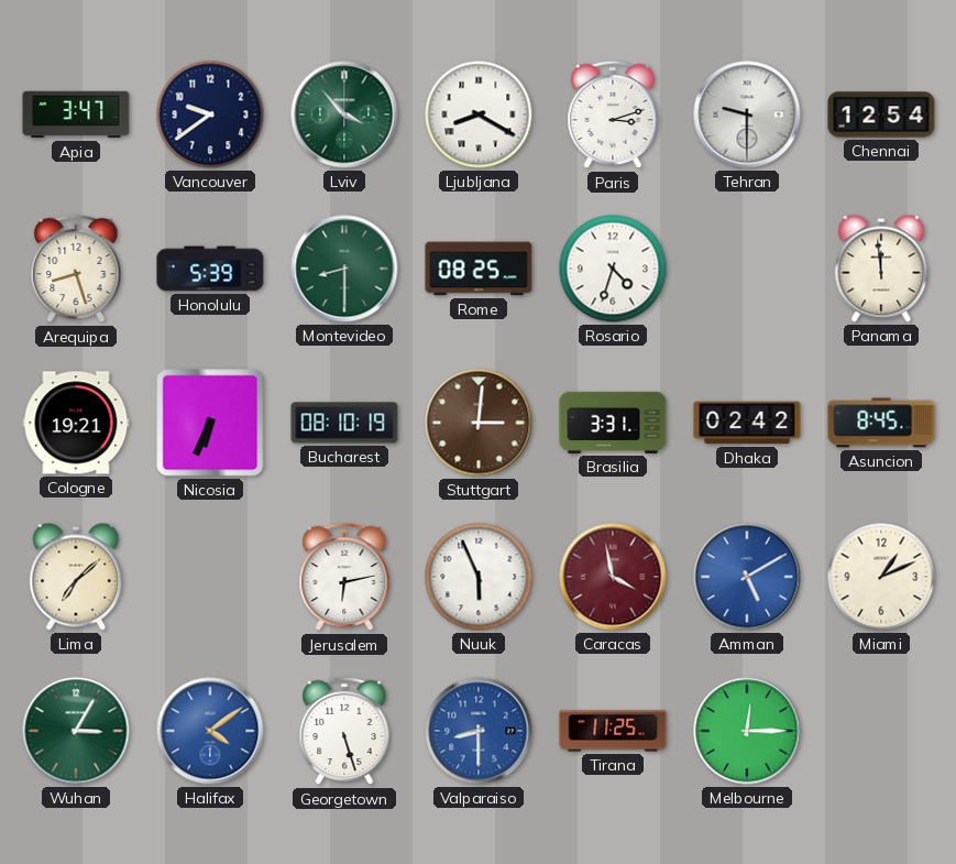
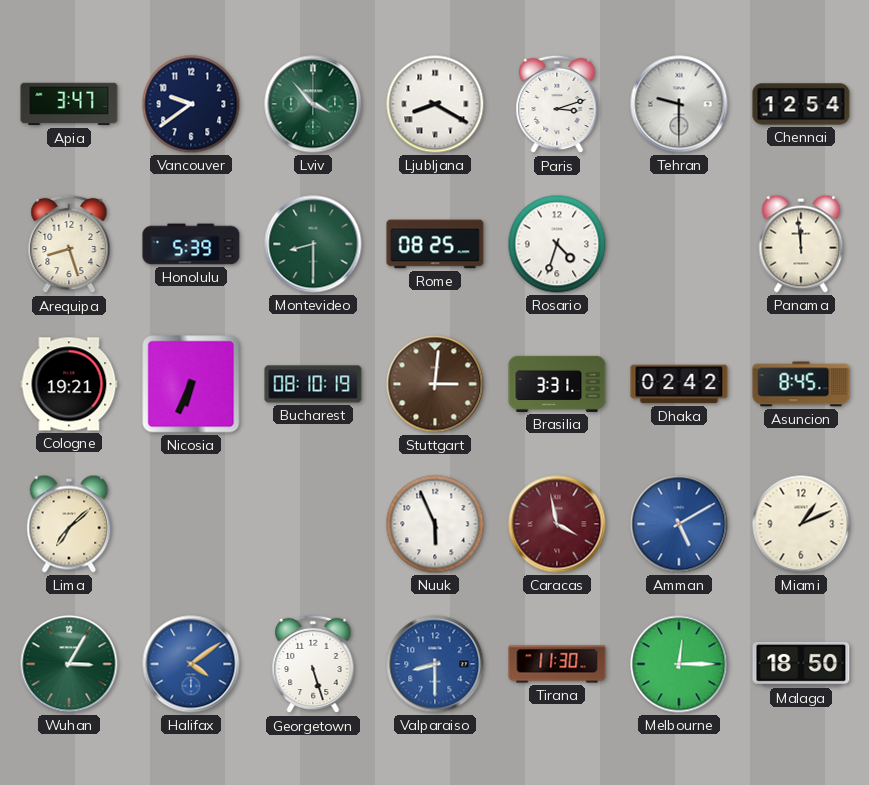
Jerusalem: 6:13 -> none (344, 577)
Tirana: 11:25 -> 11:30 (557, 664)
Malaga: none -> 18:50 (801, 664)
